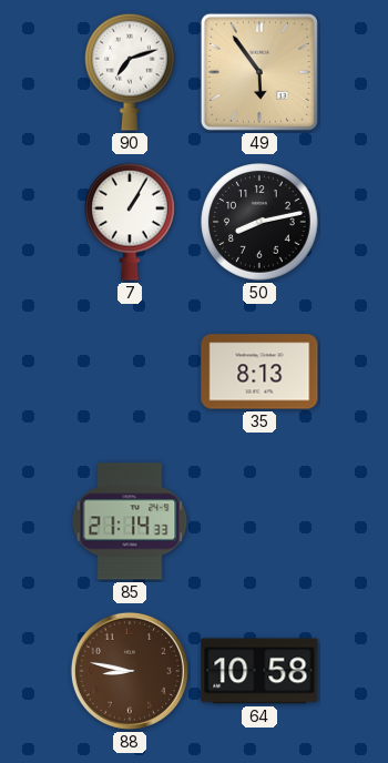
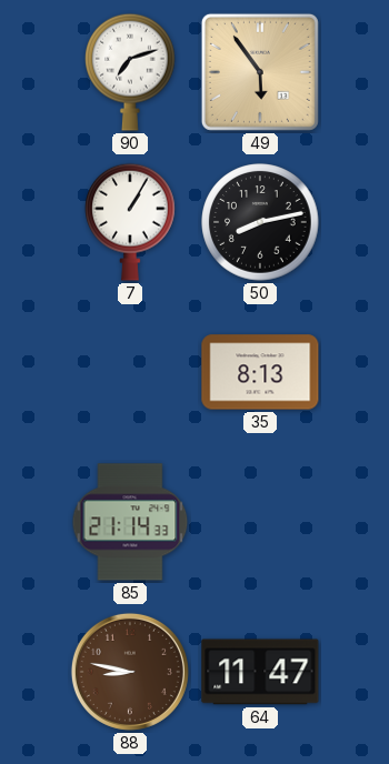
64: 10:58 -> 11:47 (260, 672)
